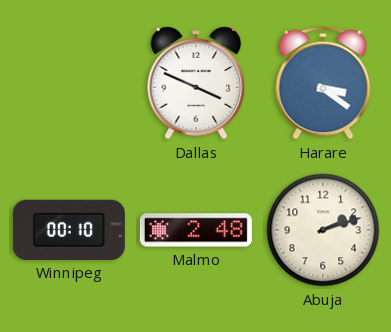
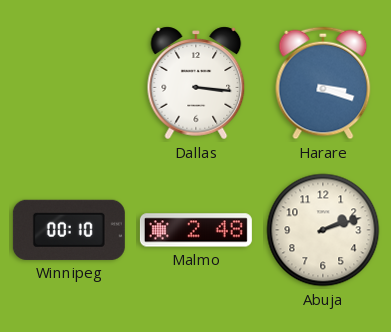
Dallas: 3:49 -> 3:16 (196, 83)
Harare: 3:21 -> 3:18 (323, 83)
